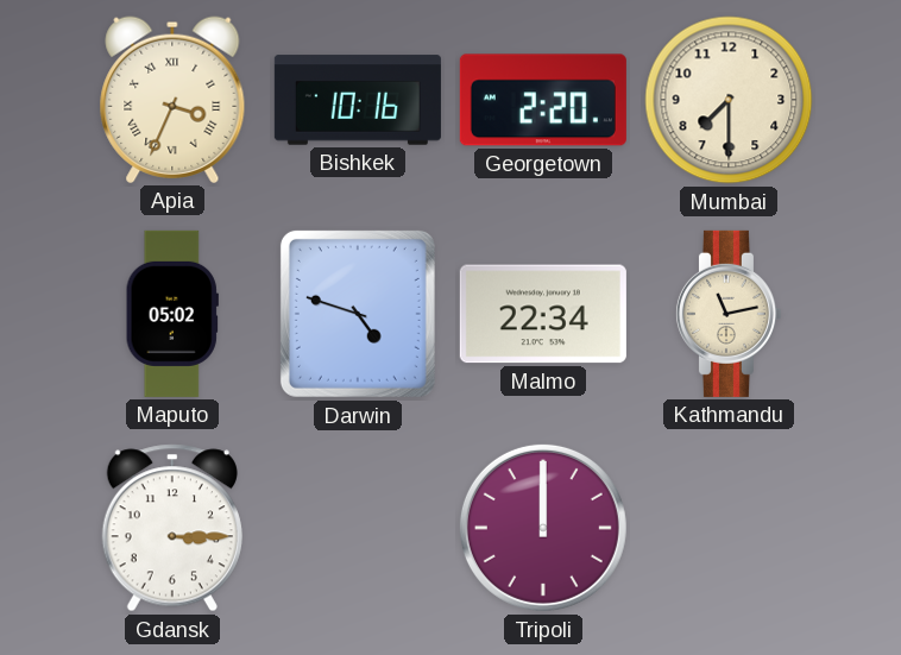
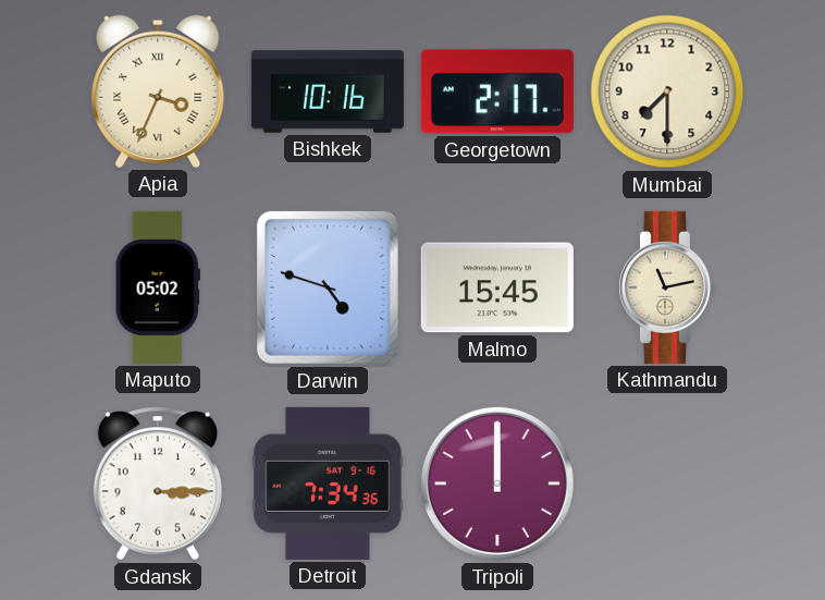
Georgetown: 2:20 -> 2:17 (497, 91)
Malmo: 22:34 -> 15:45 (497, 287)
Detroit: none -> 7:34 (328, 483)
